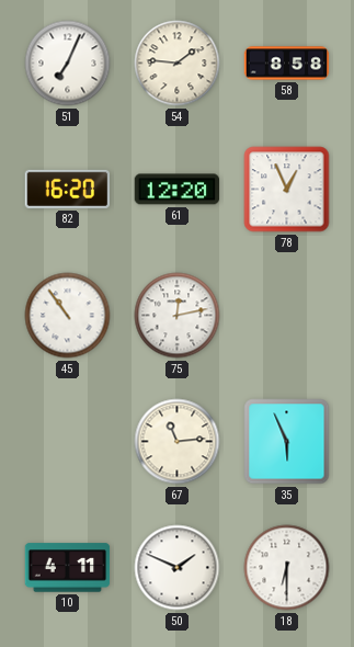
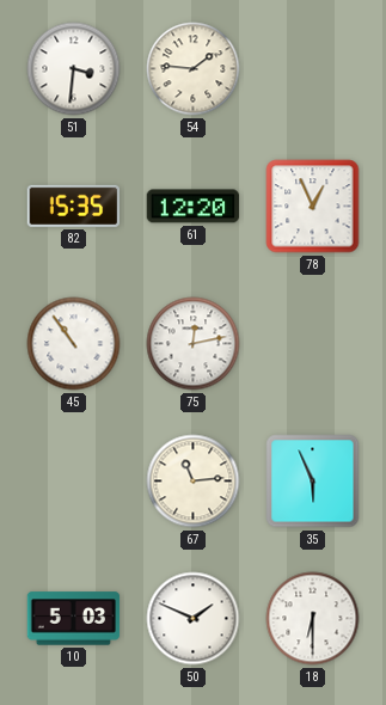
51: 7:04 -> 3:31 (74, 69)
58: 8:58 -> none (287, 64)
82: 16:20 -> 15:35 (74, 206)
10: 4:11 -> 5:03 (74, 619)
